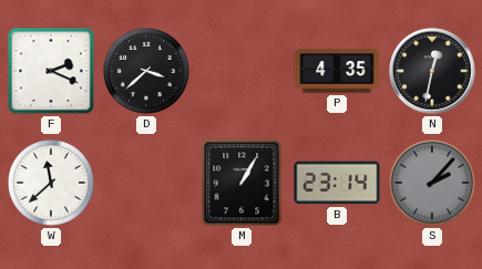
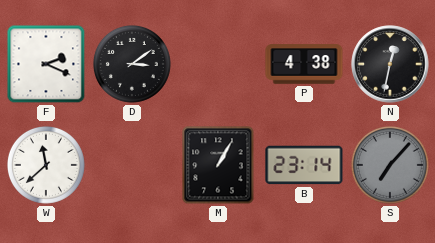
D: 3:38 -> 3:09 (132, 64)
P: 4:35 -> 4:38 (304, 64)
S: 2:07 -> 7:07 (390, 165)
